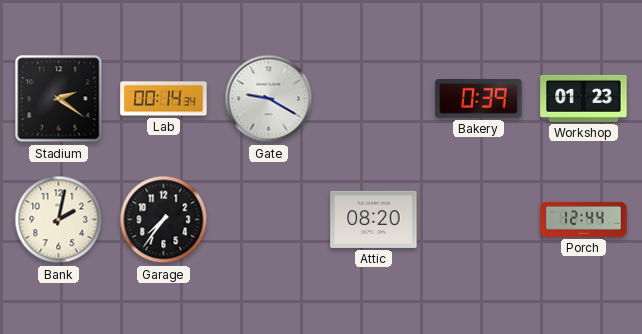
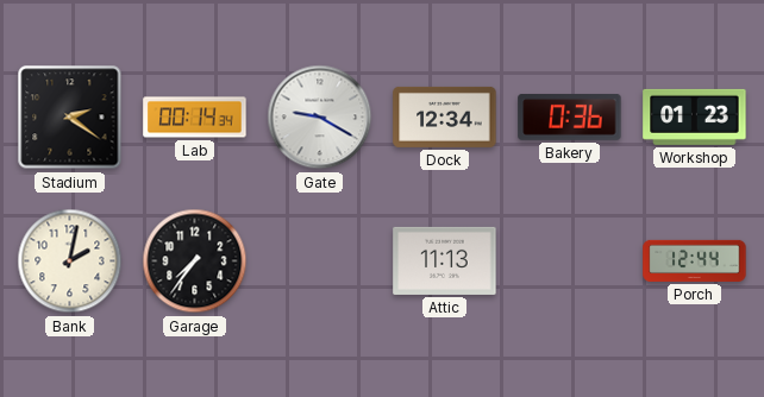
Dock: none -> 12:34 (445, 116)
Bakery: 0:39 -> 0:36 (570, 118)
Attic: 08:20 -> 11:13 (445, 260)
